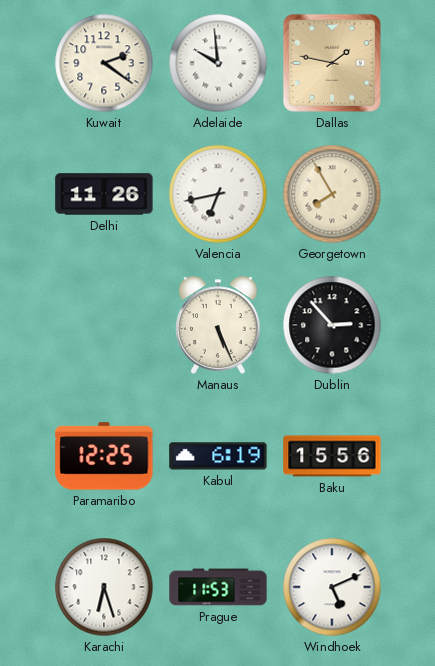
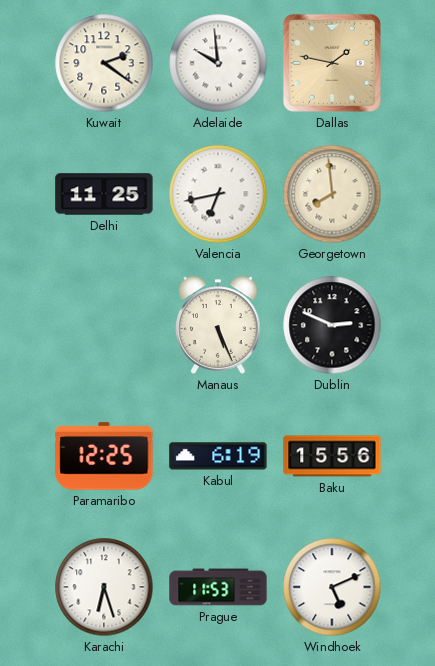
Delhi: 11:26 -> 11:25 (104, 194)
Georgetown: 7:55 -> 7:59 (332, 194)
Dublin: 2:53 -> 2:49 (332, 325)
